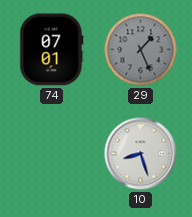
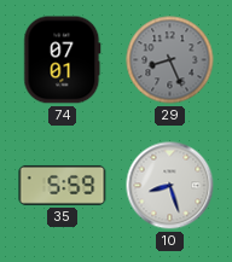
29: 1:26 -> 8:26 (170, 60)
35: none -> 5:59 (63, 185)
